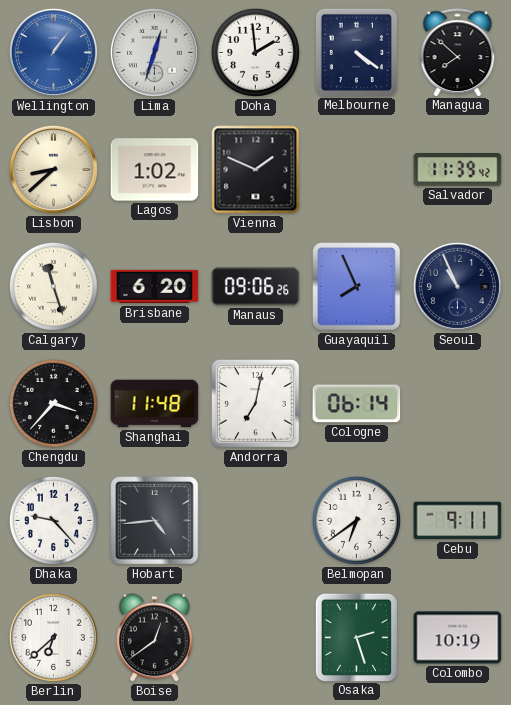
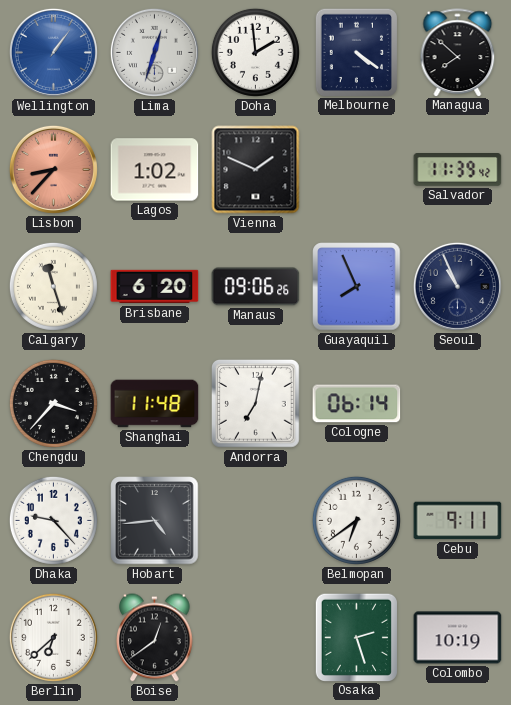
Lisbon: 8:38 -> 8:37 (53, 169)
Lisbon dial: cream -> salmon (53, 169)
